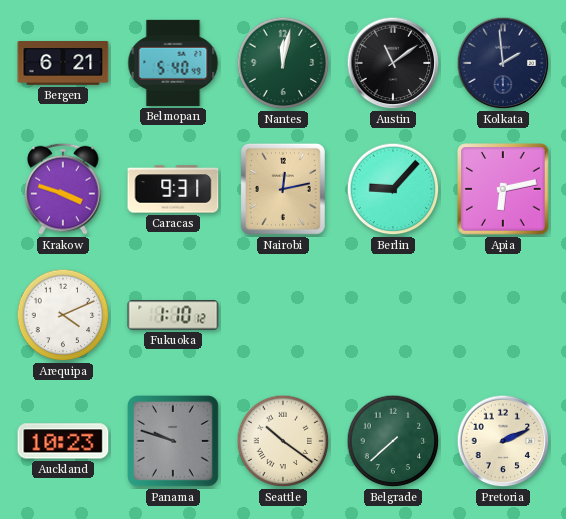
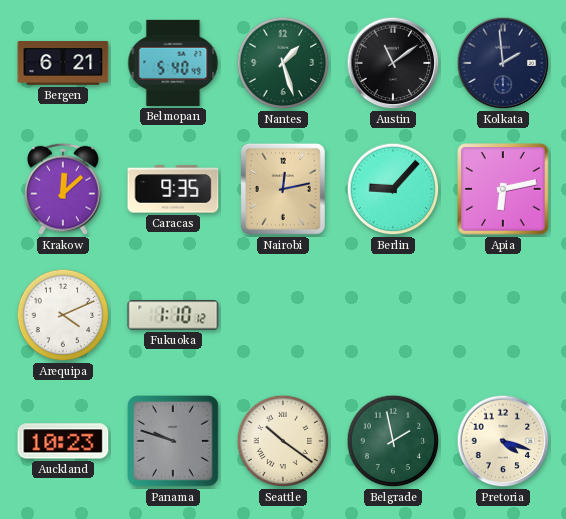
Nantes: 12:02 -> 1:27 (283, 63)
Krakow: 3:48 -> 12:08 (63, 189)
Caracas: 9:31 -> 9:35 (173, 189)
Belgrade: 7:38 -> 1:58 (393, 441)
Pretoria: 2:11 -> 4:18 (503, 441)
